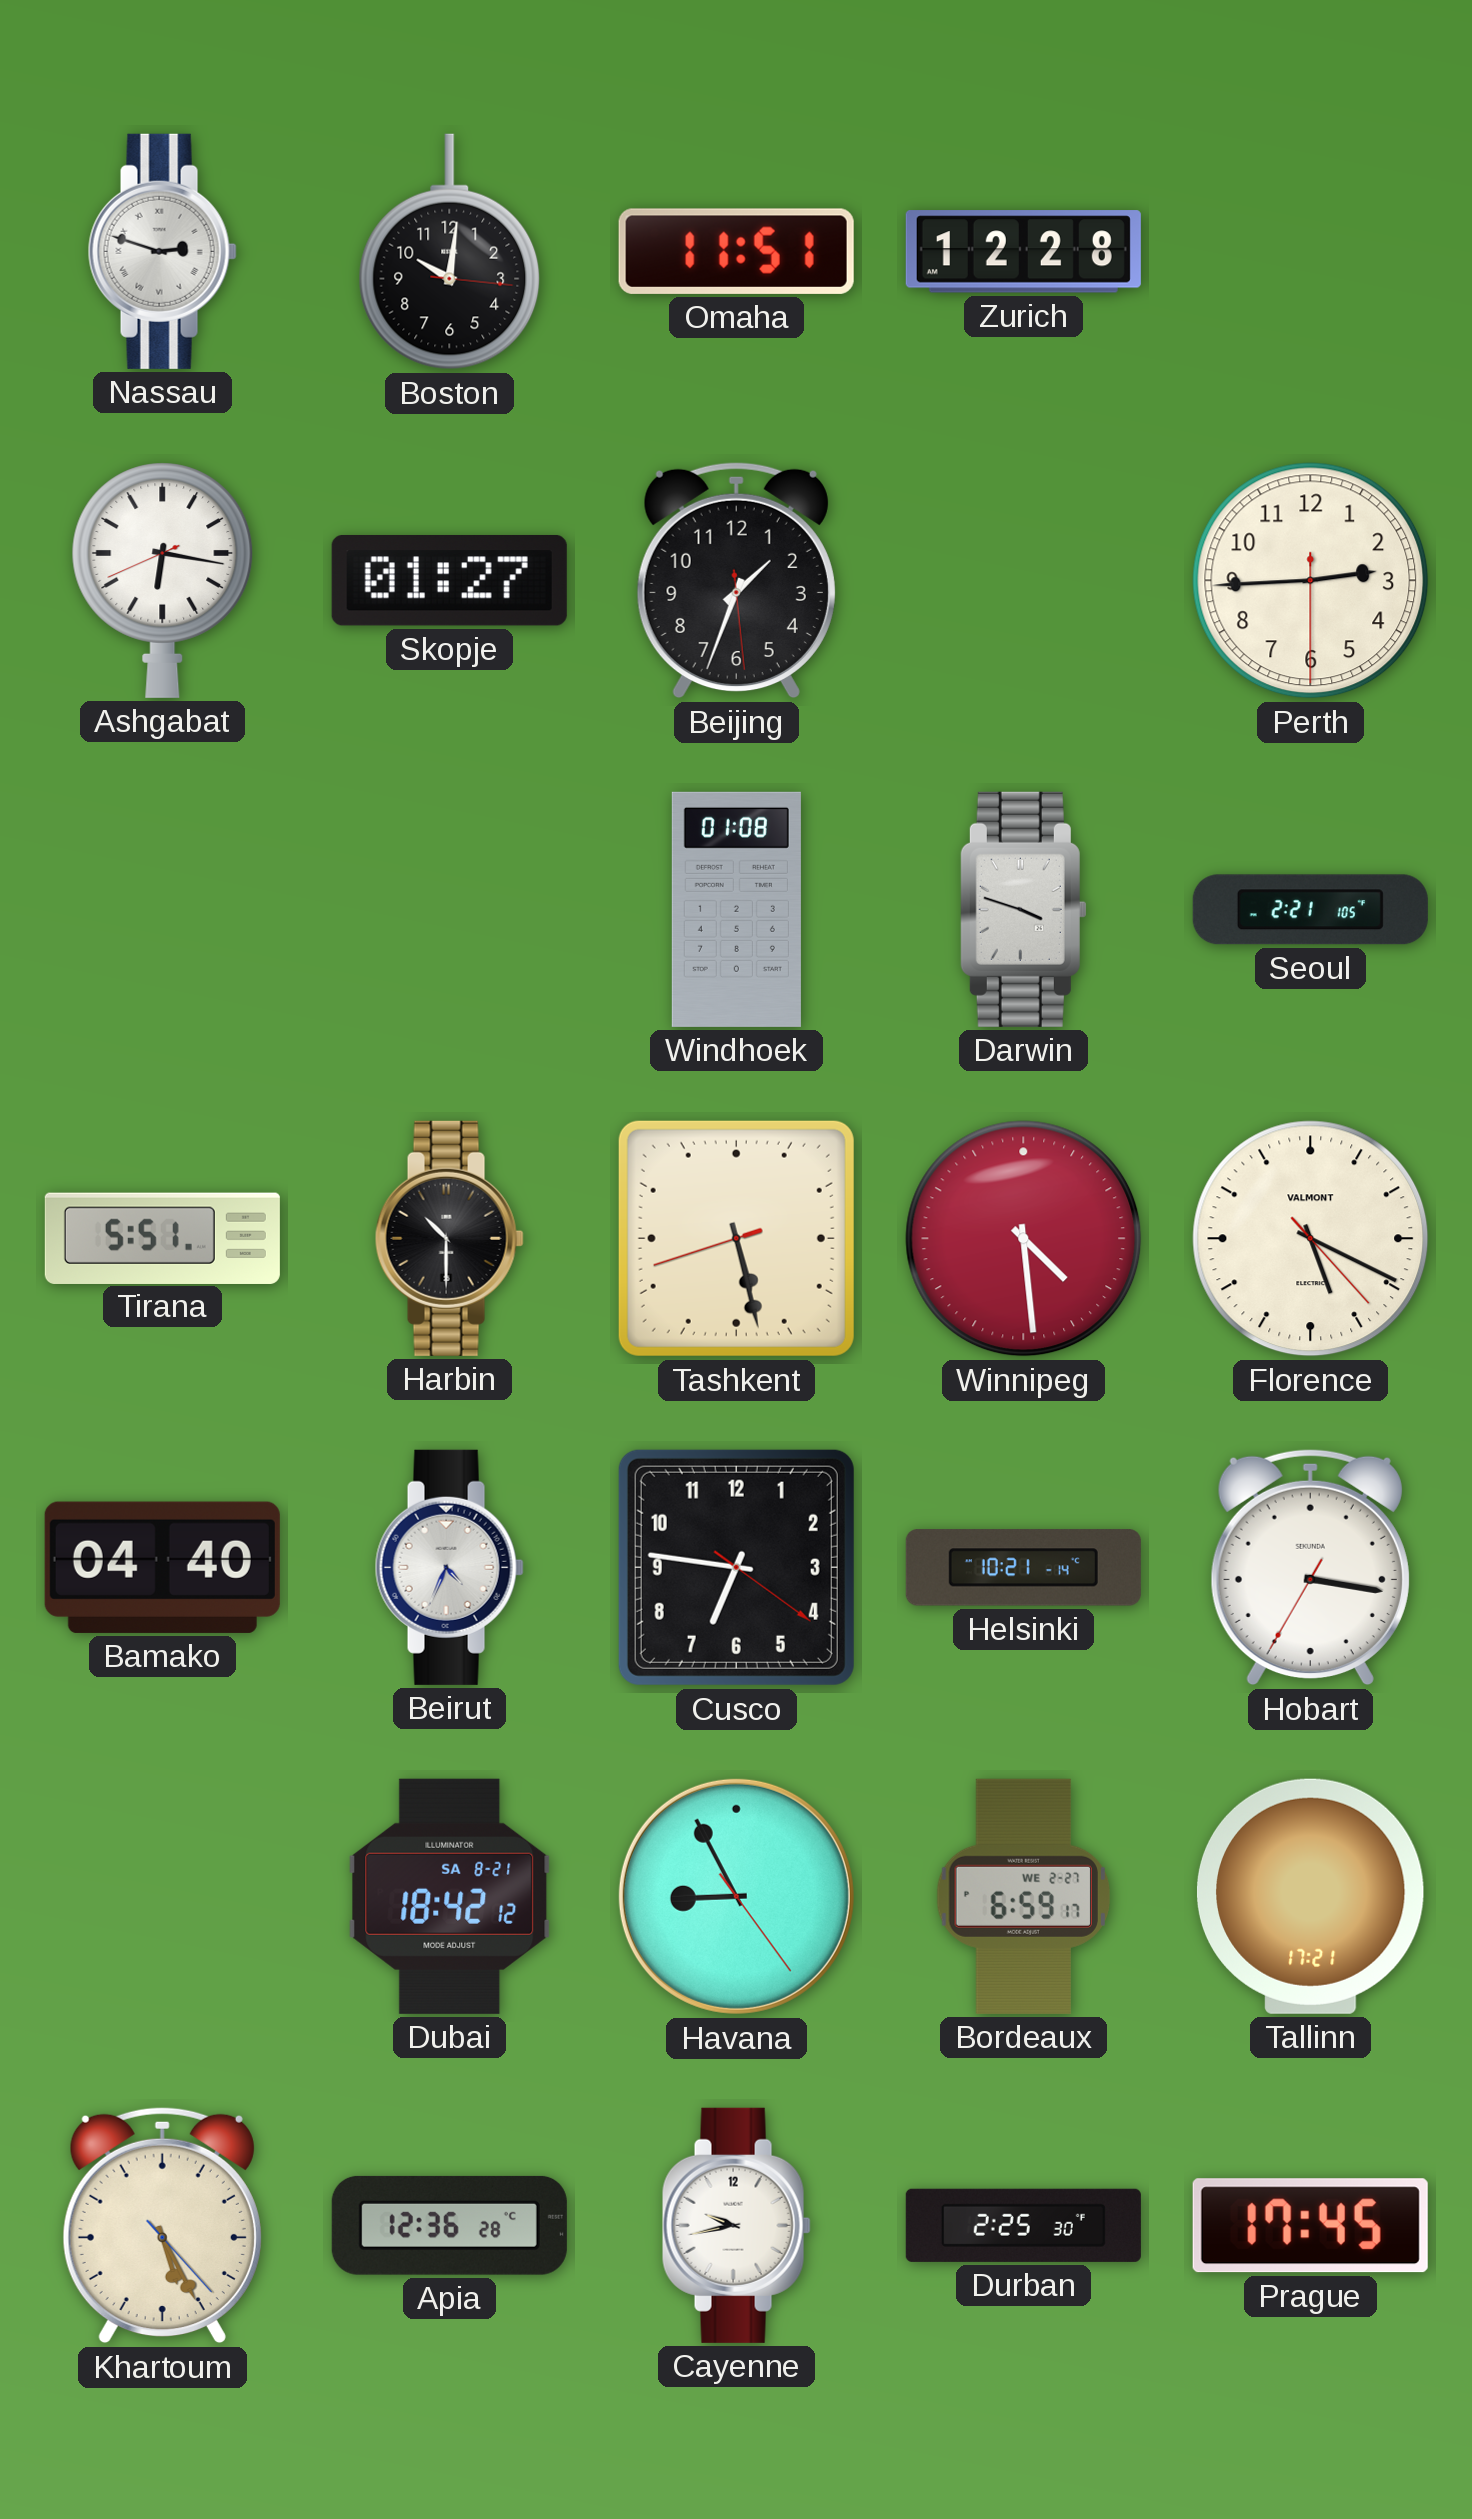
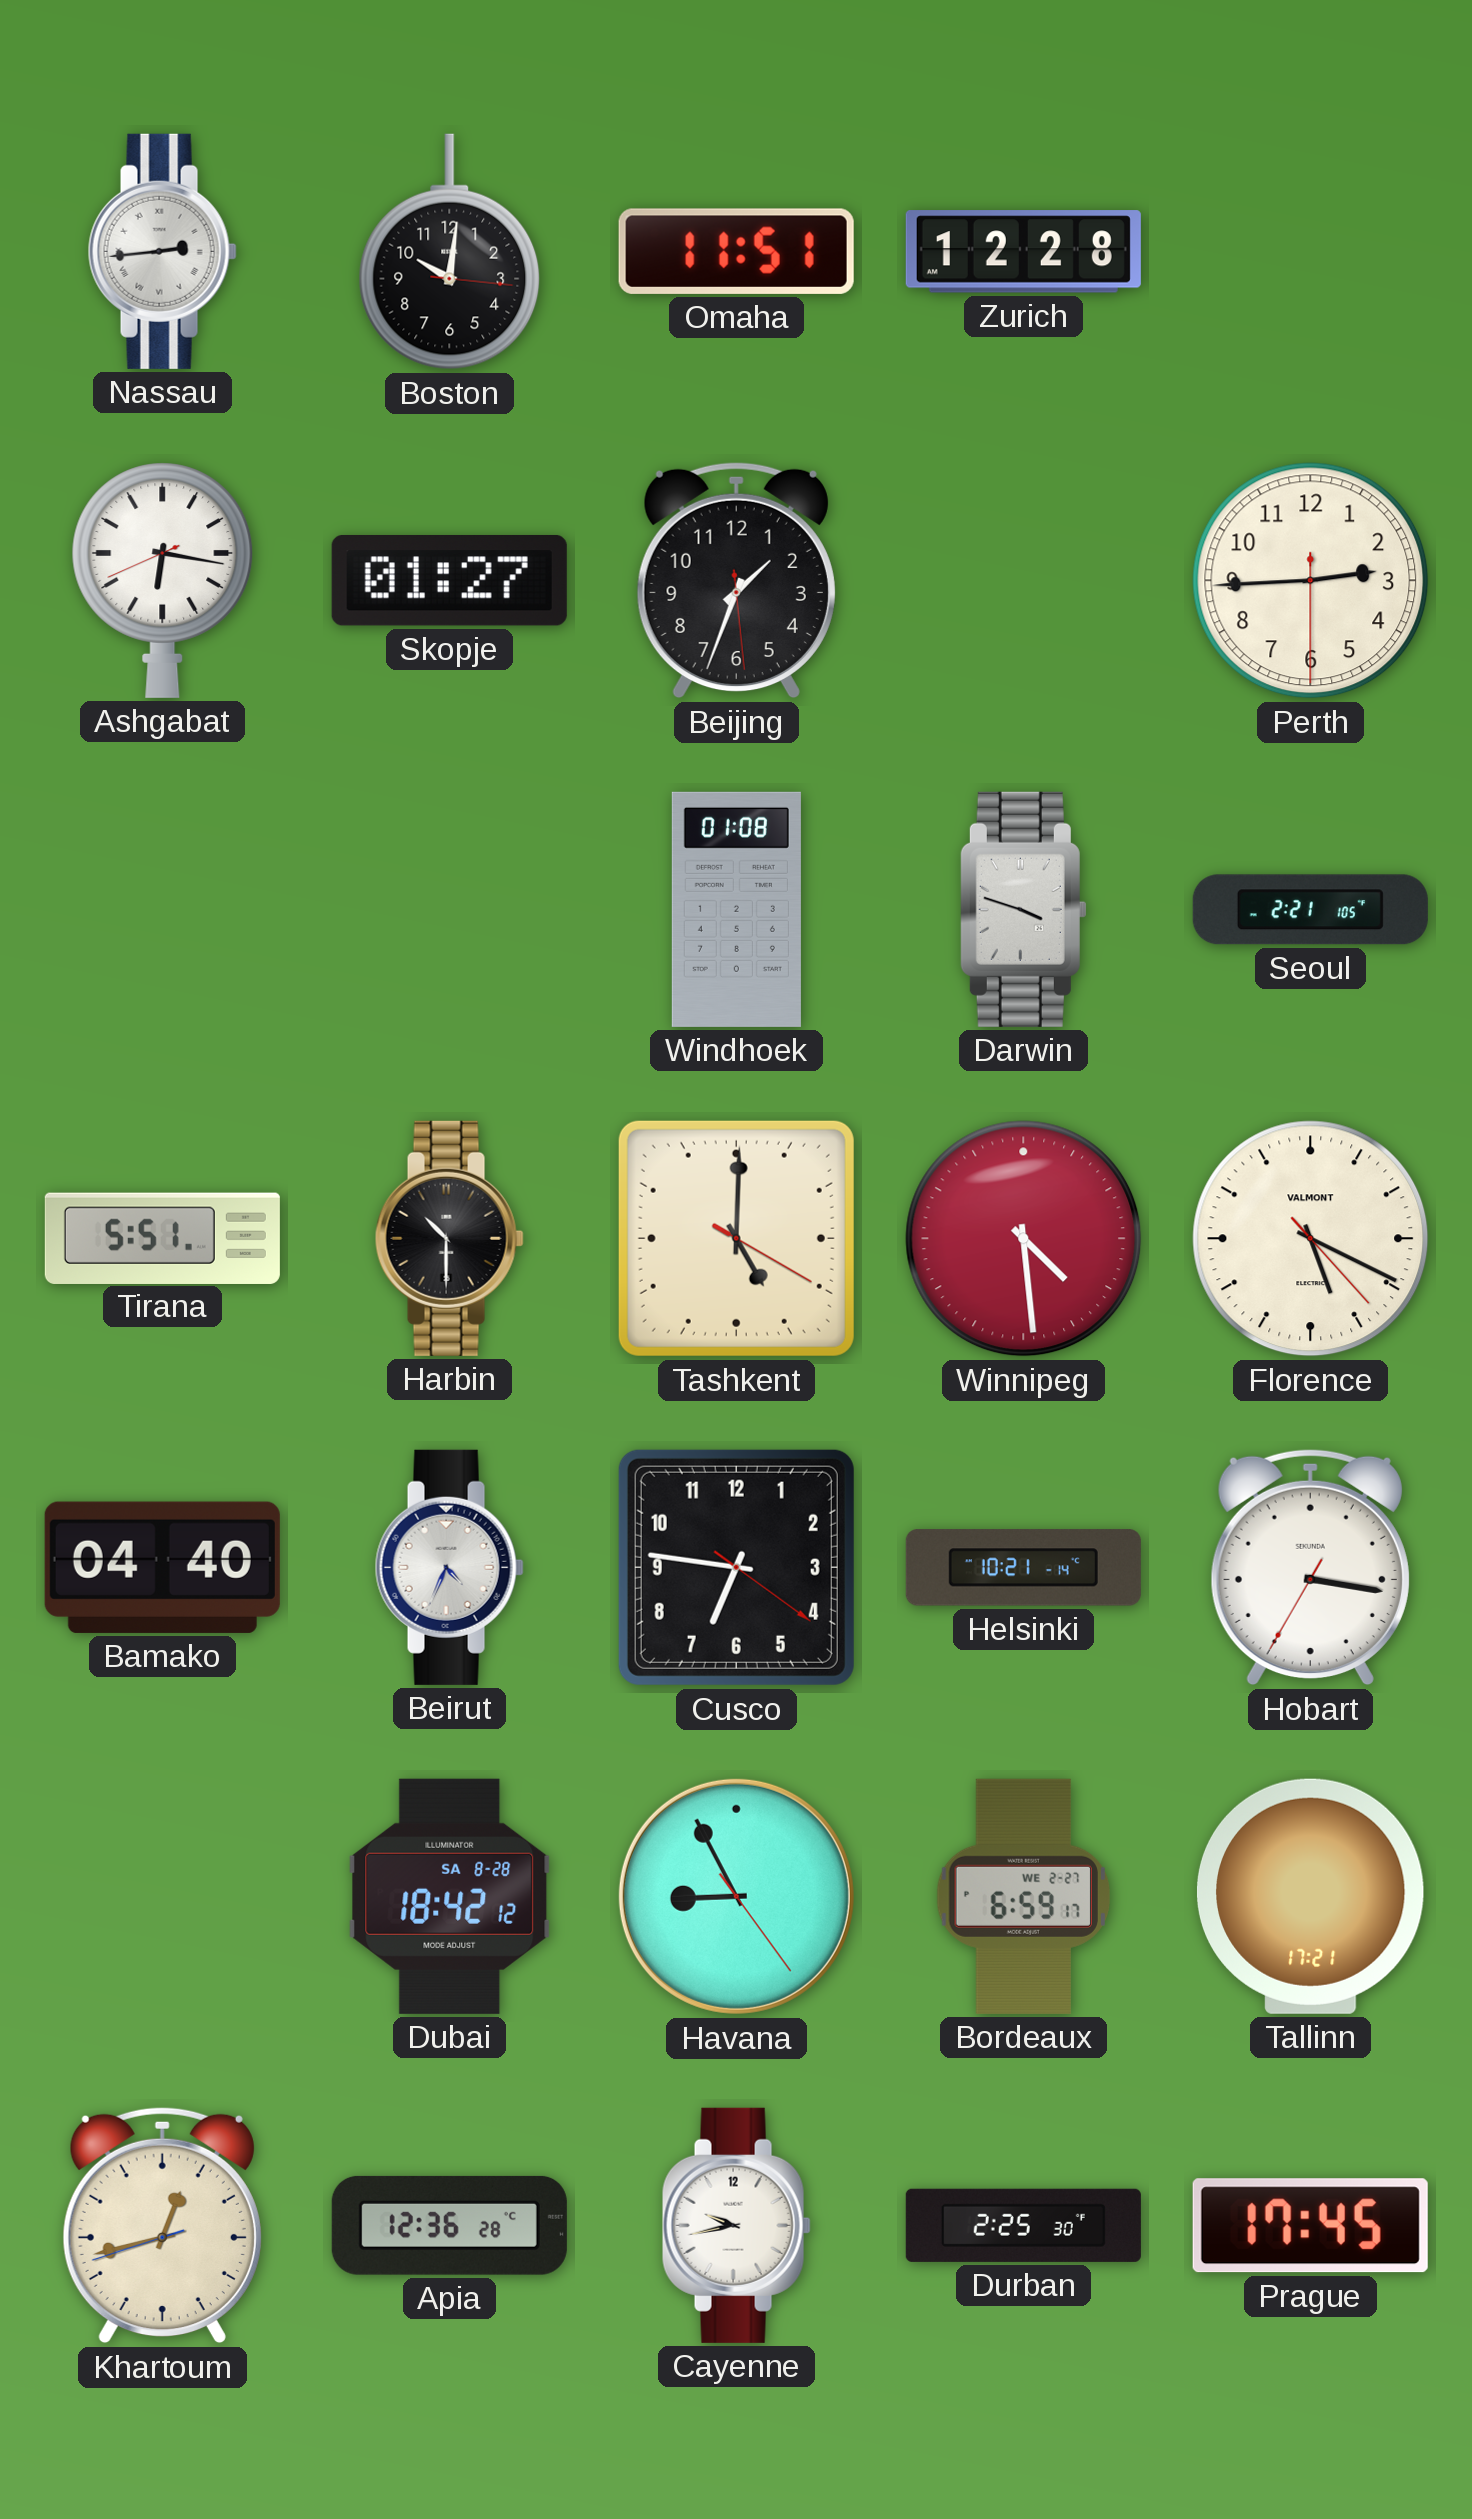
Nassau: 2:48 -> 2:44 (162, 251)
Tashkent: 5:27 -> 5:00 (736, 1238)
Dubai date: SA 8-21 -> SA 8-28 (450, 1896)
Khartoum: 5:25 -> 12:42 (162, 2225)
